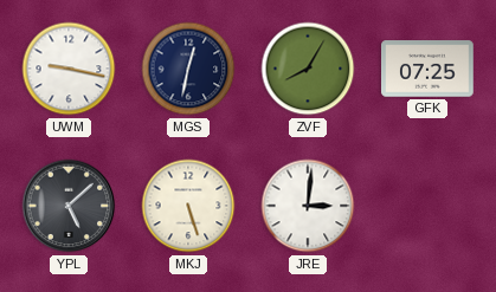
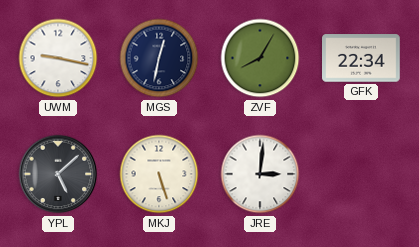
GFK: 07:25 -> 22:34 (362, 58)
